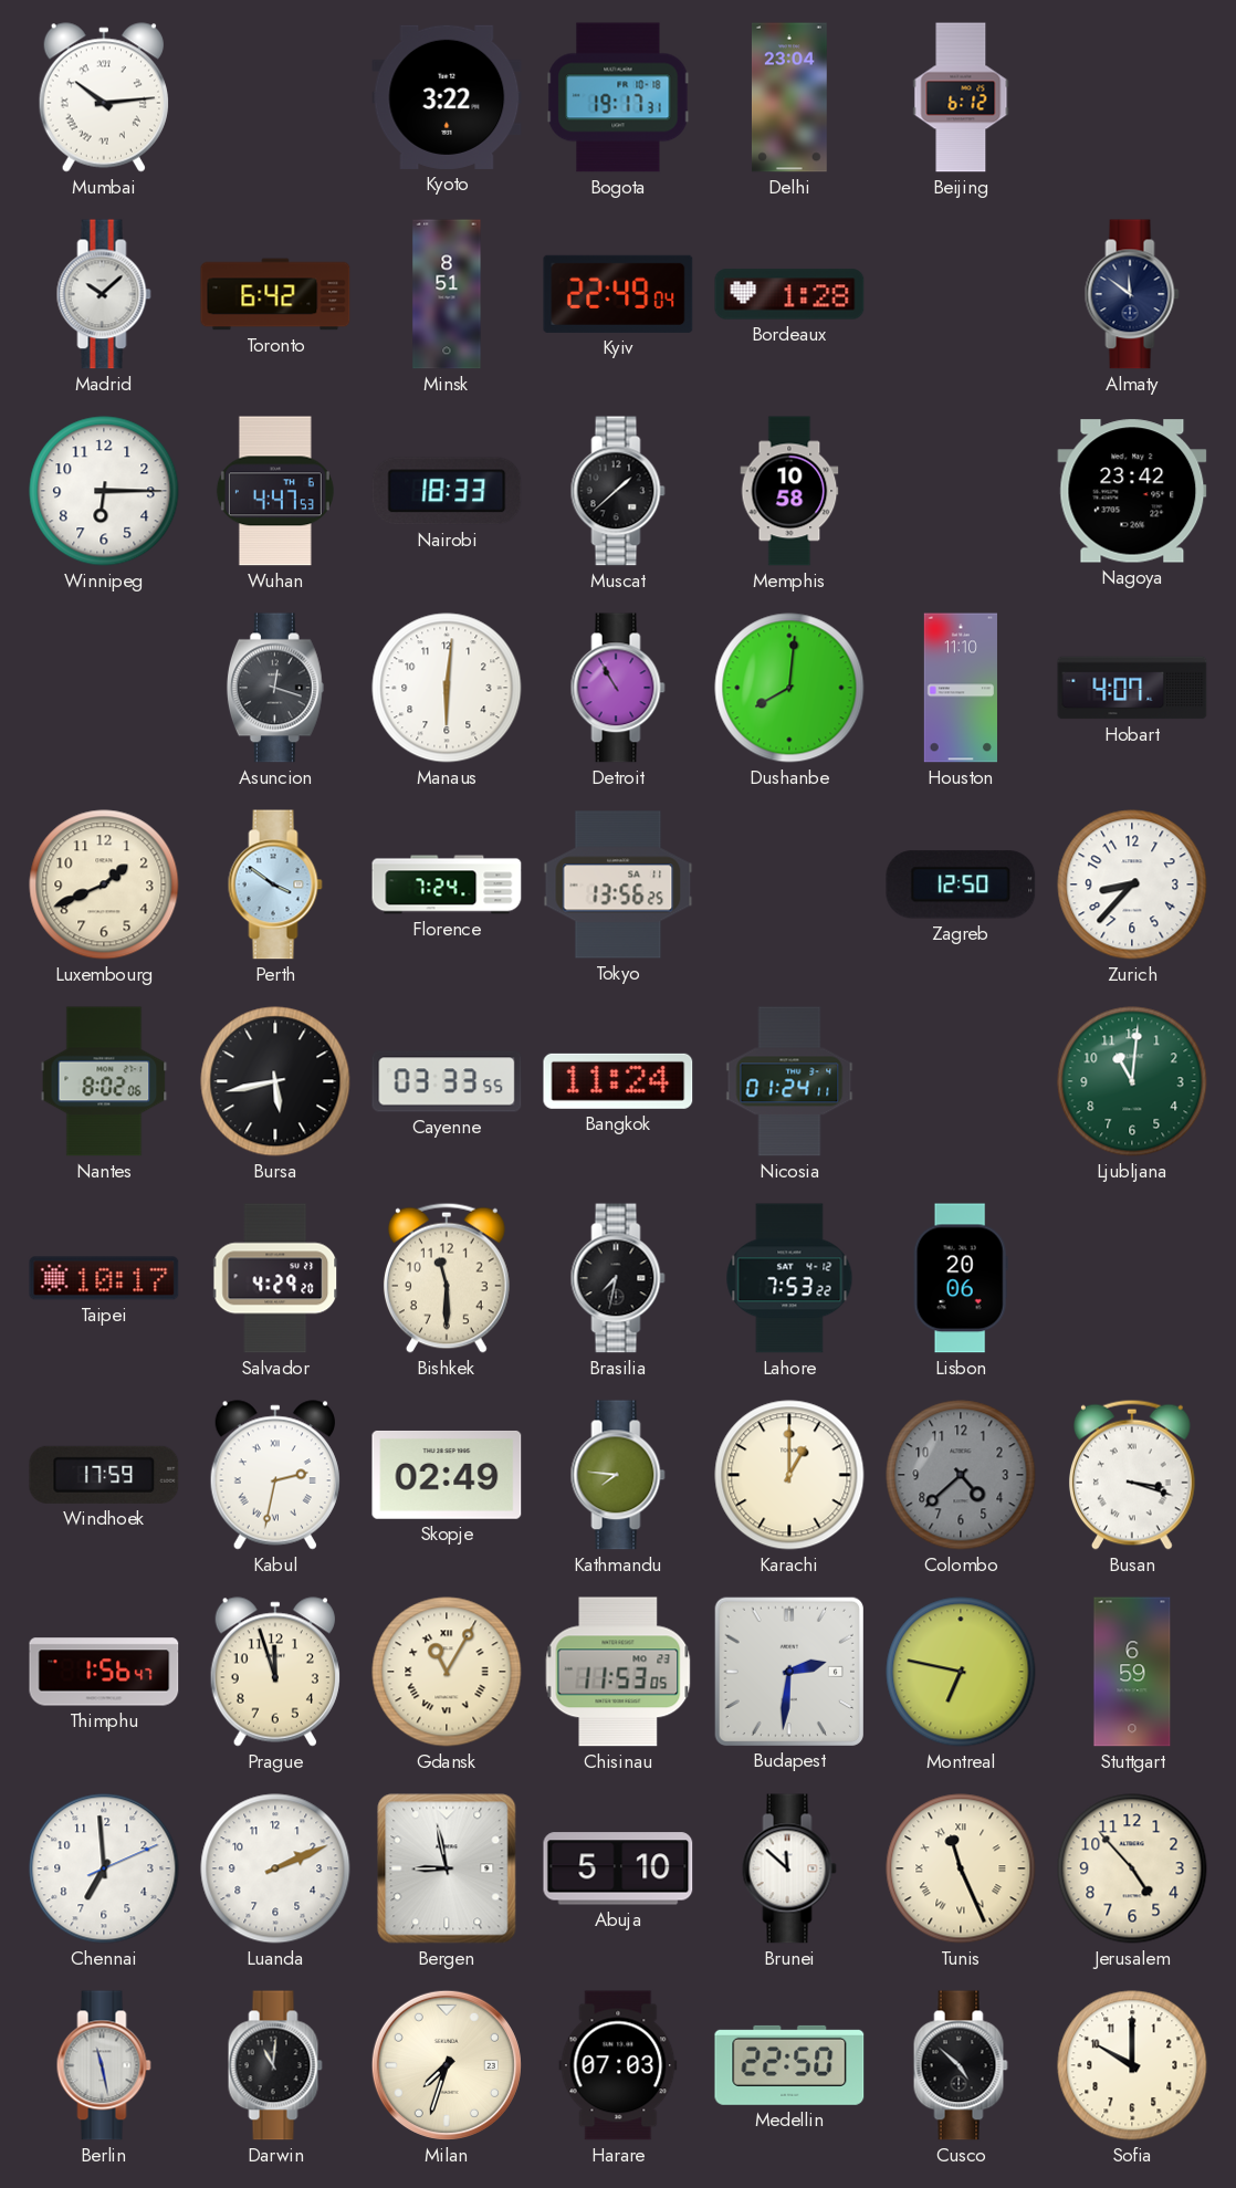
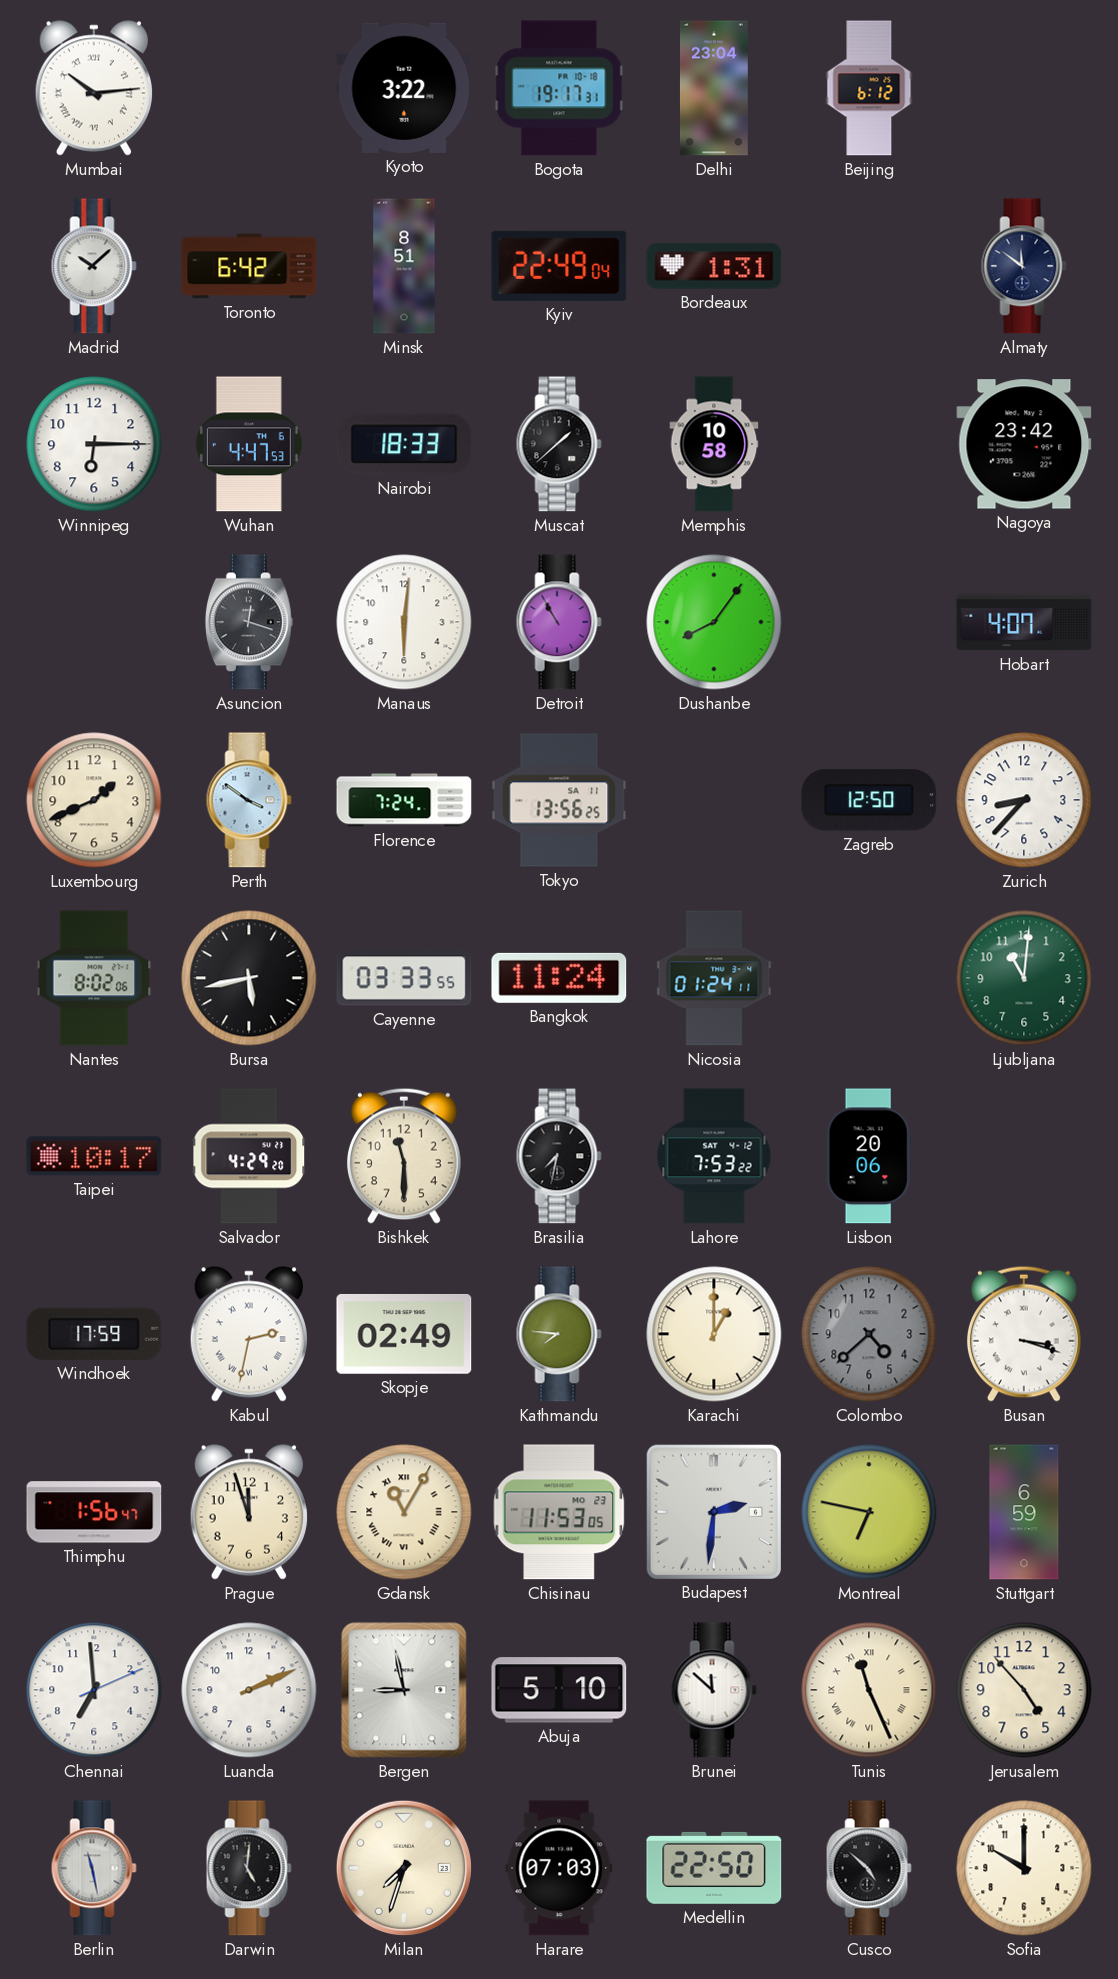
Bordeaux: 1:28 -> 1:31 (714, 266)
Dushanbe: 8:01 -> 8:06 (714, 622)
Houston: 11:10 -> none (961, 688)
Darwin: 11:01 -> 5:01 (249, 1868)
